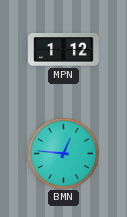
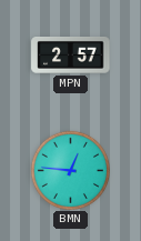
MPN: 1:12 -> 2:57 (71, 56)
